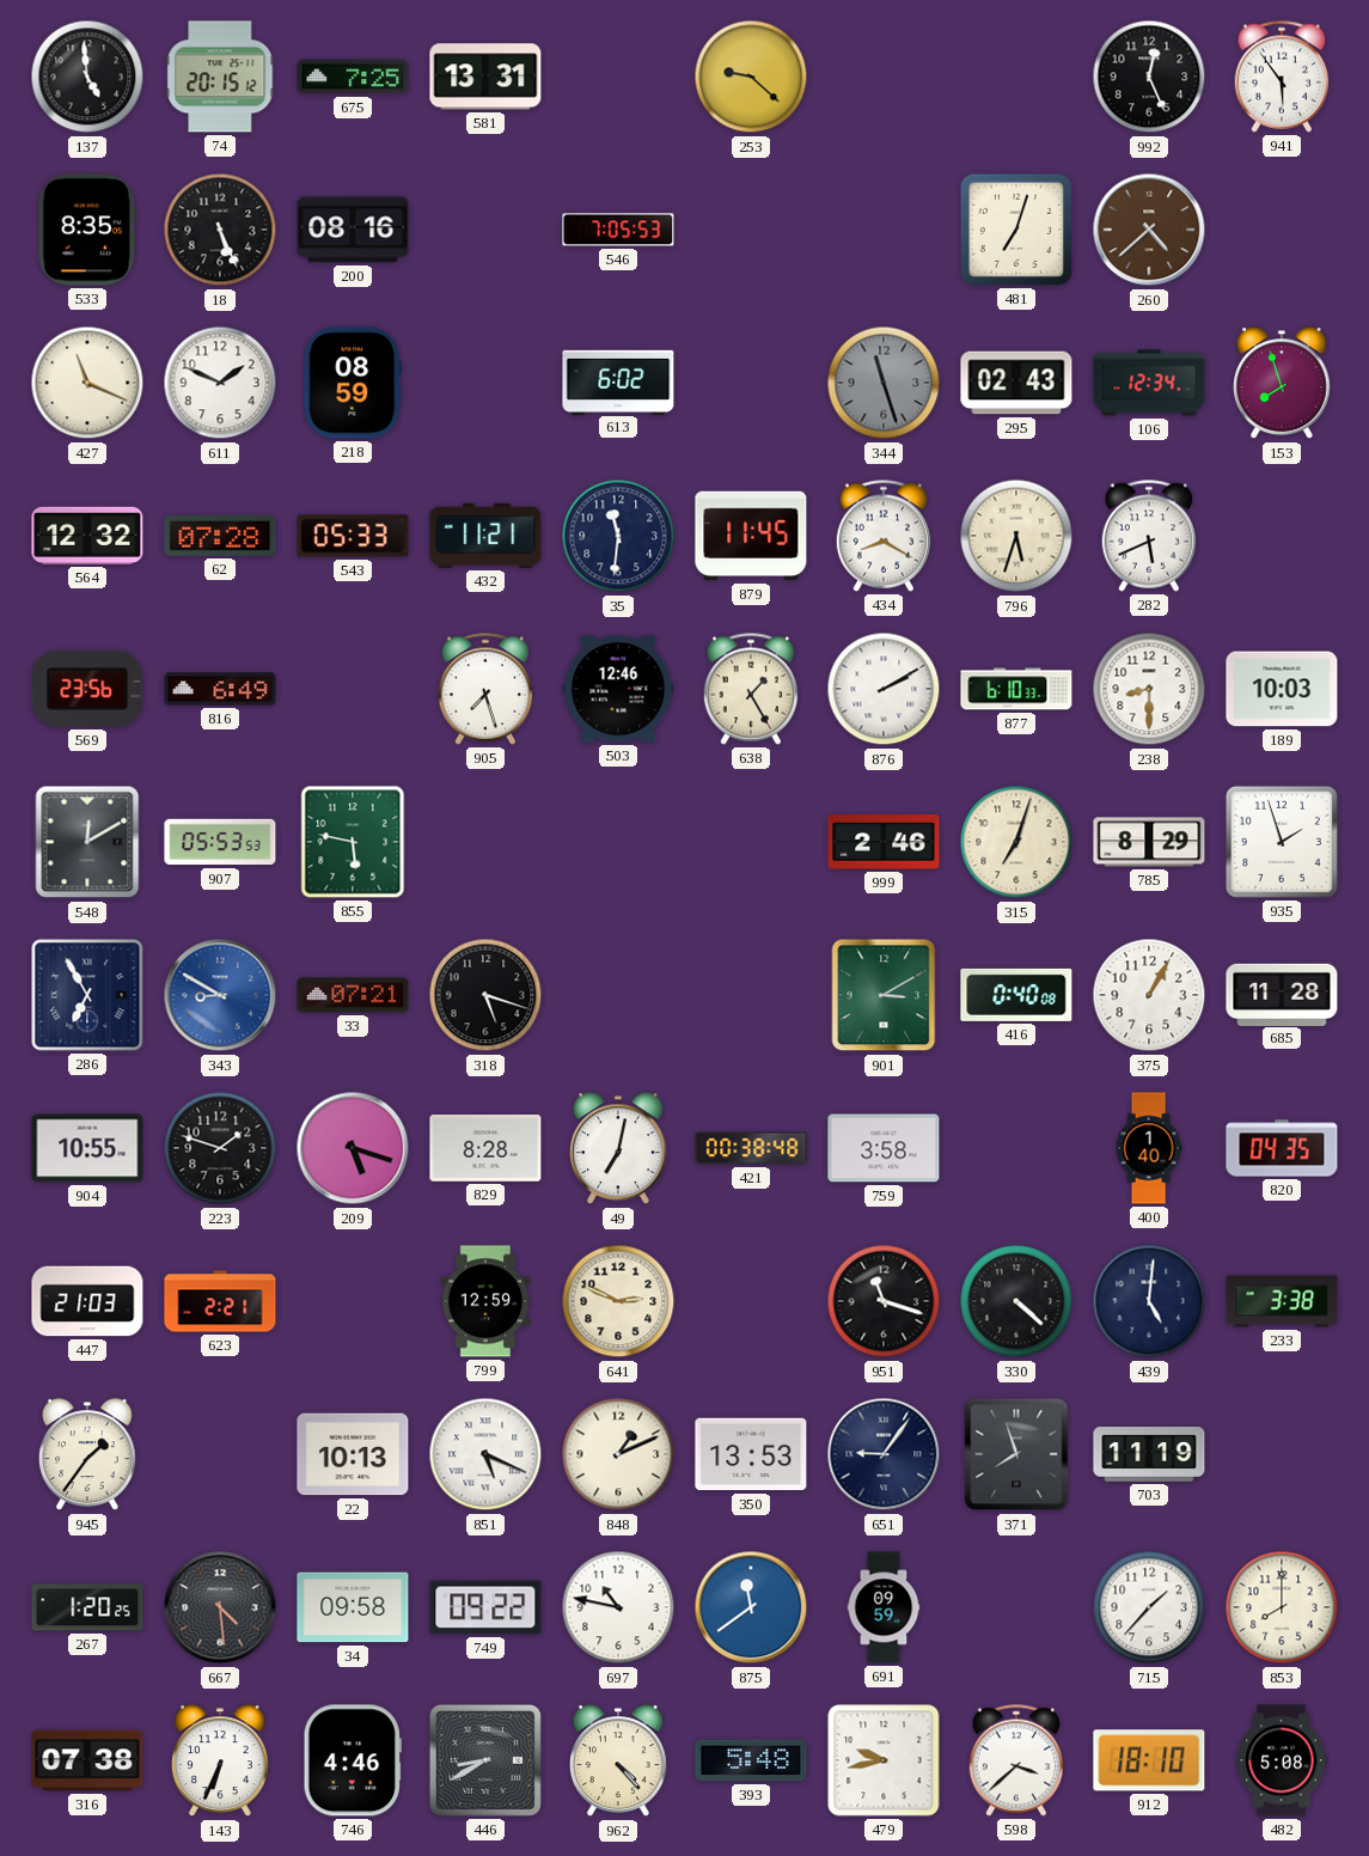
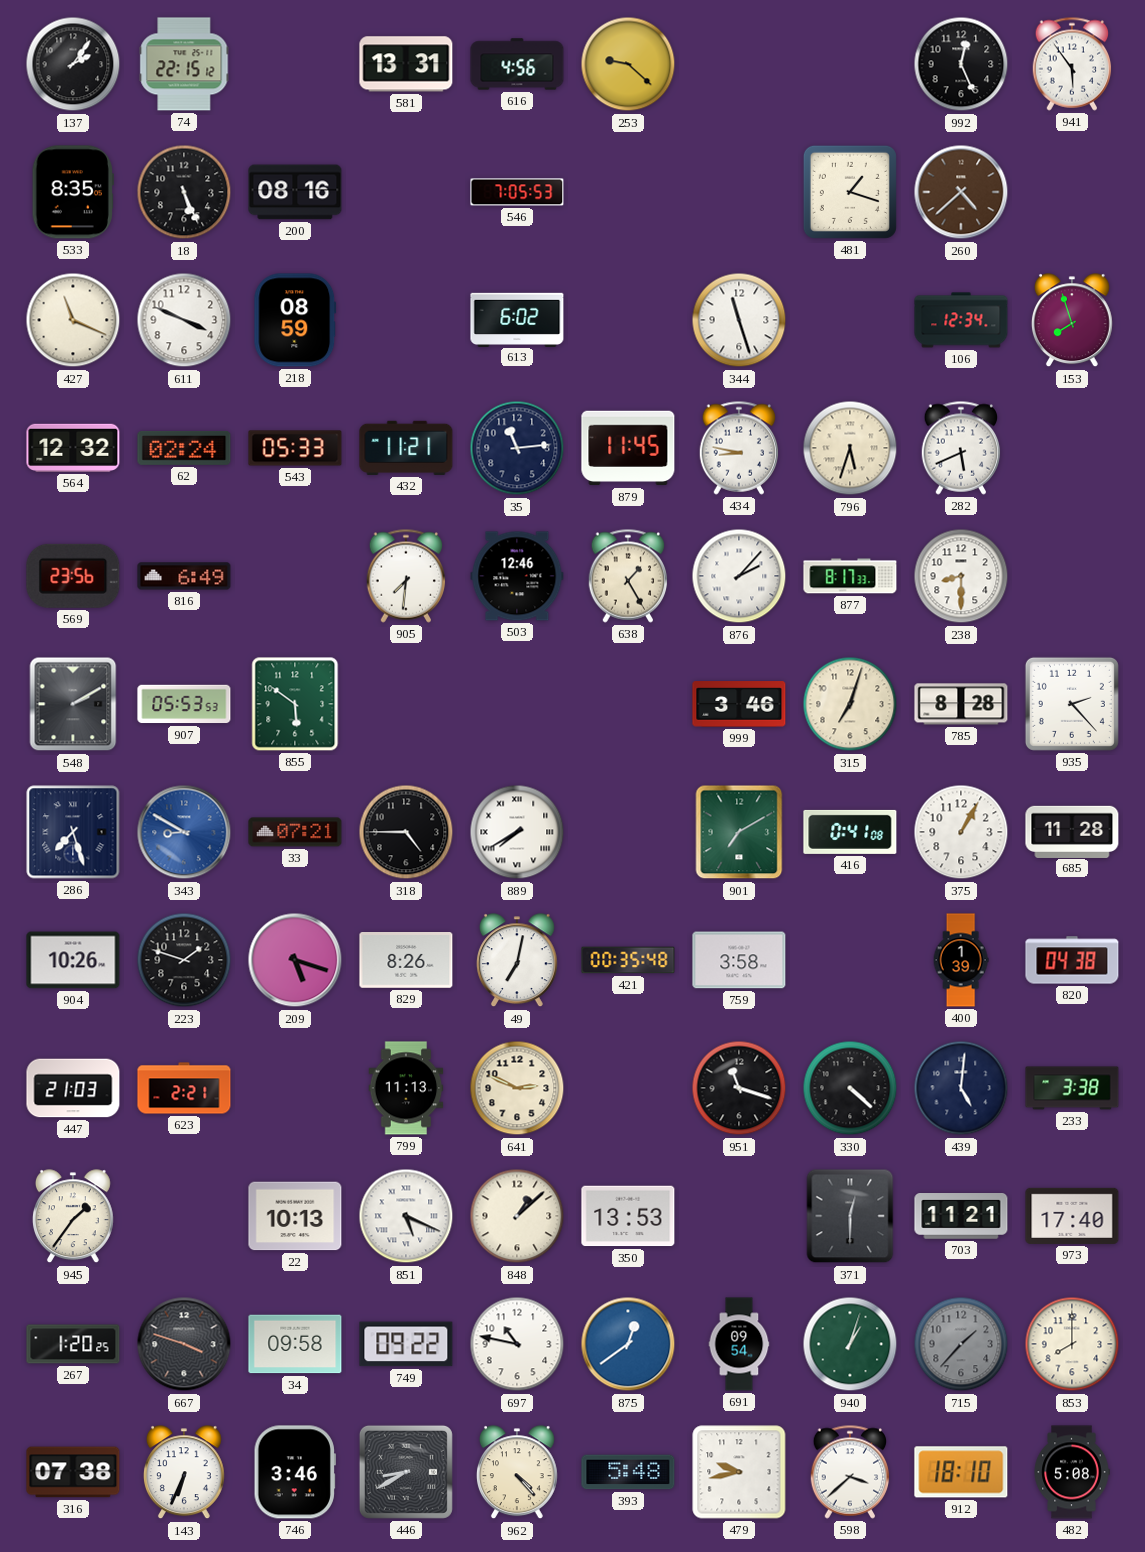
137: 4:59 -> 2:06 (73, 64)
74: 20:15 -> 22:15 (184, 64)
675: 7:25 -> none (353, 77)
616: none -> 4:56 (517, 64)
481: 7:03 -> 1:18 (850, 192)
611: 1:49 -> 3:49 (184, 320)
344 dial: grey -> white (739, 320)
295: 02:43 -> none (1016, 383)
62: 07:28 -> 02:24 (184, 448)
35: 11:31 -> 11:14 (517, 448)
434: 8:20 -> 8:47 (739, 448)
905: 7:27 -> 7:31 (406, 576)
876: 2:10 -> 2:07 (739, 576)
877: 6:10 -> 8:17 (850, 576)
189: 10:03 -> none (1282, 689)
548: 12:10 -> 2:10 (73, 704)
855: 5:47 -> 5:51 (295, 704)
999: 2:46 -> 3:46 (739, 704)
785: 8:29 -> 8:28 (961, 704)
935: 1:57 -> 2:23 (1072, 704)
286: 6:55 -> 7:27 (73, 832)
318: 5:18 -> 4:45 (406, 832)
889: none -> 7:40 (517, 832)
901: 3:10 -> 7:10 (739, 832)
416: 0:40 -> 0:41 (850, 832)
904: 10:55 -> 10:26 (73, 960)
829: 8:28 -> 8:26 (406, 961)
421: 00:38 -> 00:35 (628, 960)
400: 1:40 -> 1:39 (961, 960)
820: 04:35 -> 04:38 (1072, 960)
799: 12:59 -> 11:13 (406, 1088)
848: 1:11 -> 1:08 (517, 1216)
651: 9:06 -> none (884, 1454)
371: 7:57 -> 12:30 (850, 1216)
703: 11:19 -> 11:21 (961, 1217)
973: none -> 17:40 (1072, 1216)
667: 4:29 -> 3:48 (184, 1344)
875: 11:39 -> 12:39 (628, 1344)
691: 09:59 -> 09:54 (739, 1344)
940: none -> 1:03 (850, 1344)
715 dial: white -> grey (961, 1344)
746: 4:46 -> 3:46 (295, 1472)
